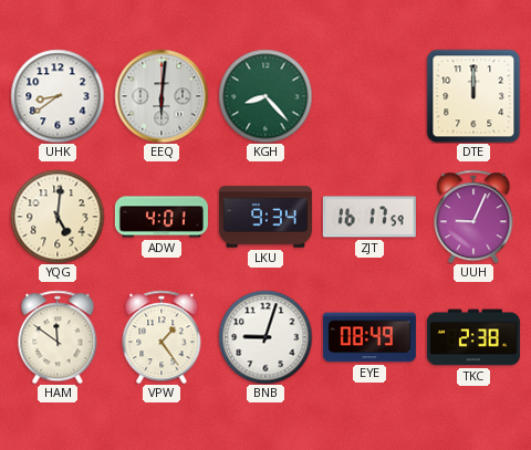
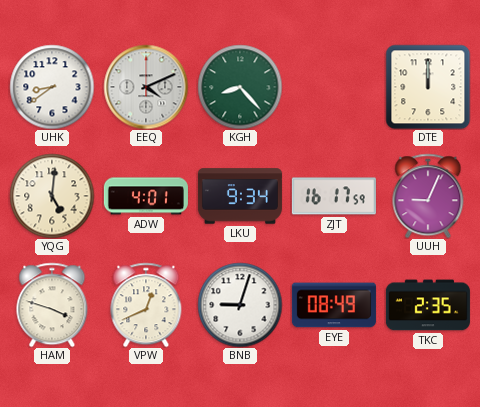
EEQ: 6:01 -> 4:11 (146, 87)
HAM: 11:51 -> 3:48 (52, 305)
VPW: 1:24 -> 12:41 (146, 305)
TKC: 2:38 -> 2:35 (428, 305)
